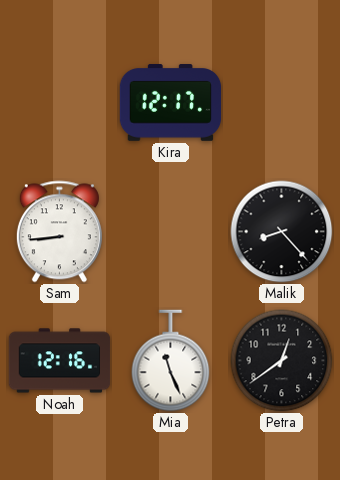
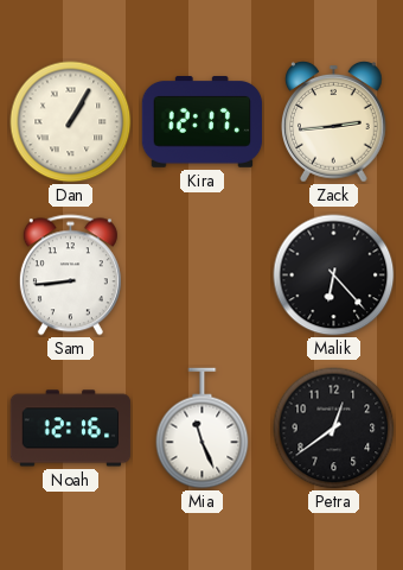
Dan: none -> 1:05 (71, 122)
Zack: none -> 2:44 (334, 122)
Malik: 8:23 -> 6:23 (334, 275)
